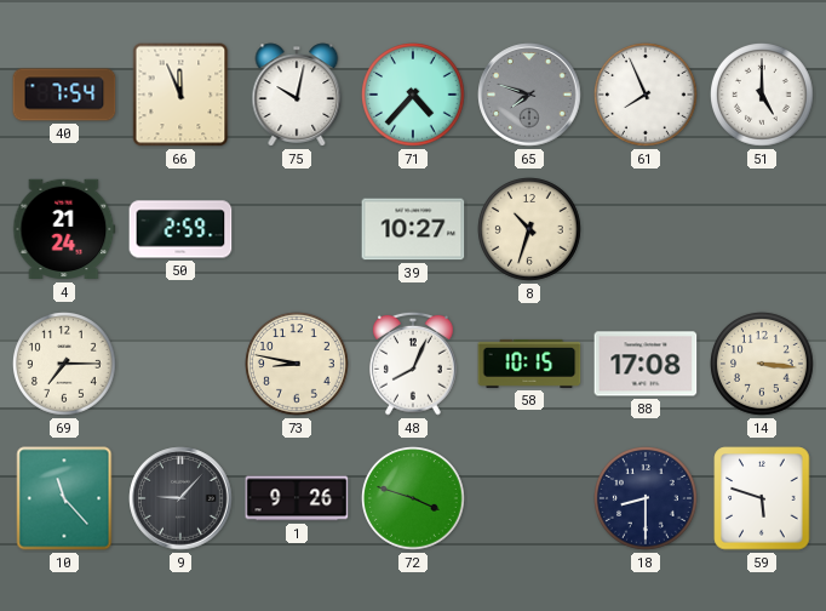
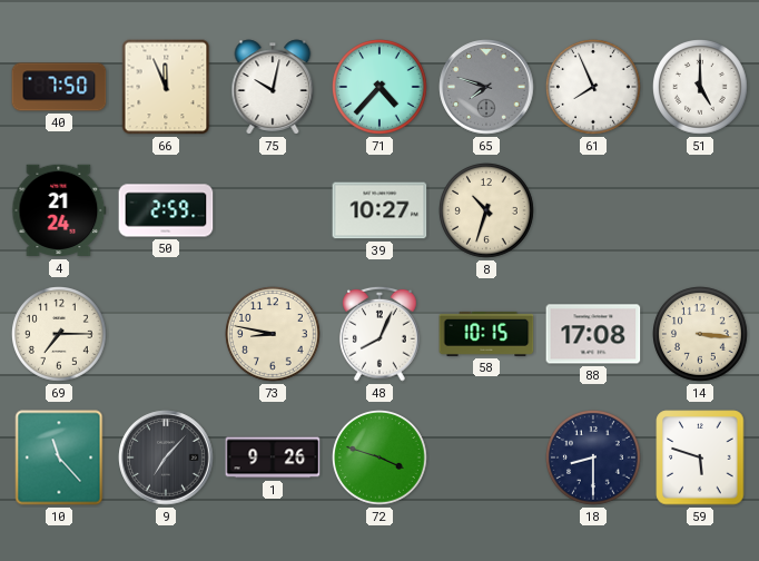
40: 7:54 -> 7:50 (59, 87)
9: 9:07 -> 7:07 (166, 457)
